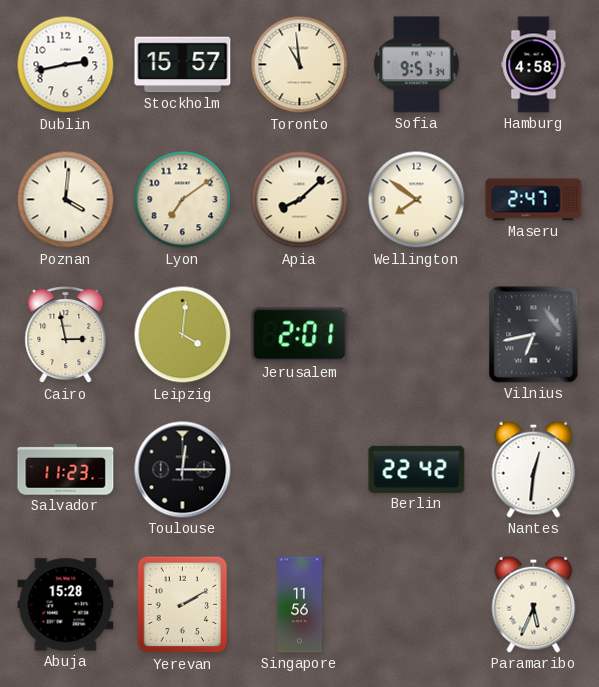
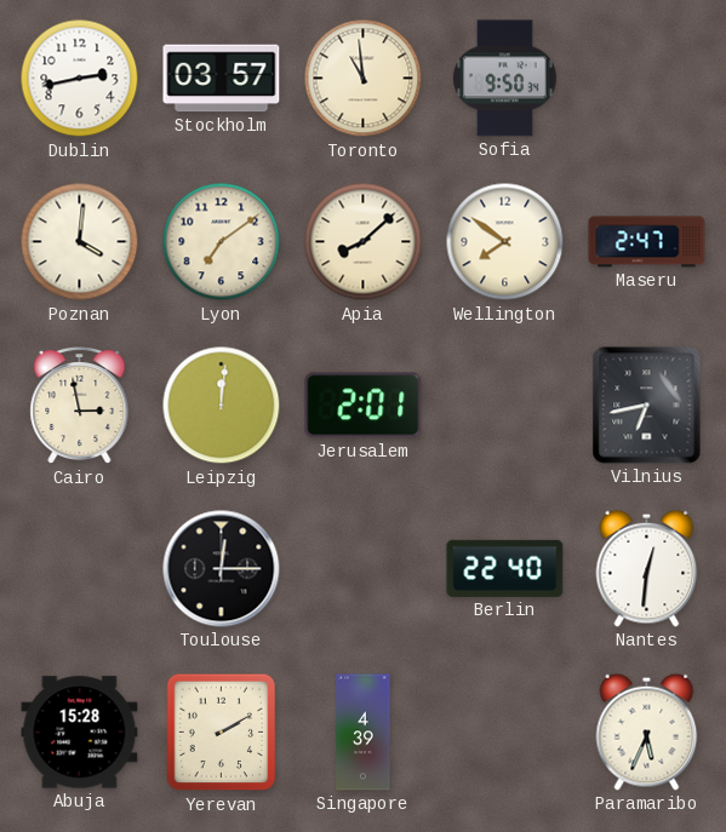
Stockholm: 15:57 -> 03:57 (222, 79)
Sofia: 9:51 -> 9:50 (505, 79)
Hamburg: 4:58 -> none (534, 65)
Leipzig: 4:01 -> 12:01 (222, 406)
Salvador: 11:23 -> none (66, 470)
Berlin: 22:42 -> 22:40 (505, 568)
Singapore: 11:56 -> 4:39 (364, 733)
